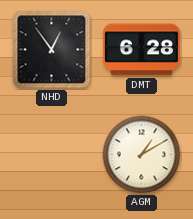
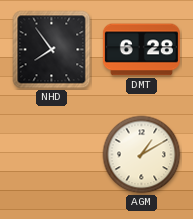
NHD: 12:54 -> 7:54 (52, 50)
